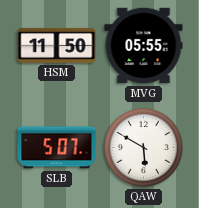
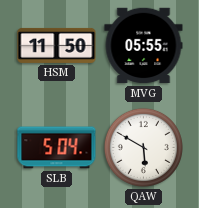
SLB: 5:07 -> 5:04 (57, 148)
